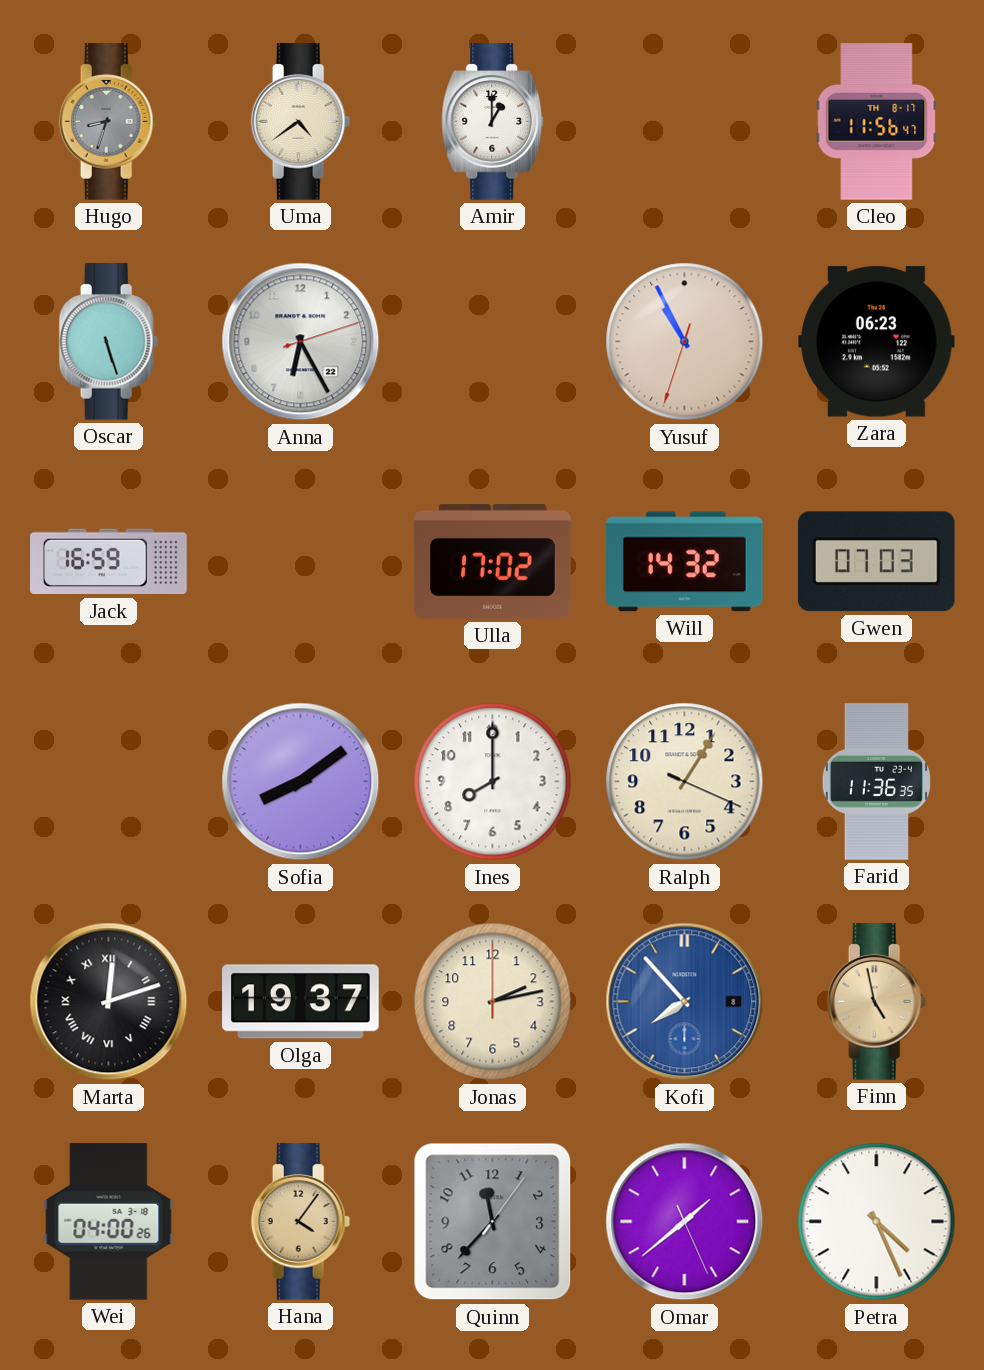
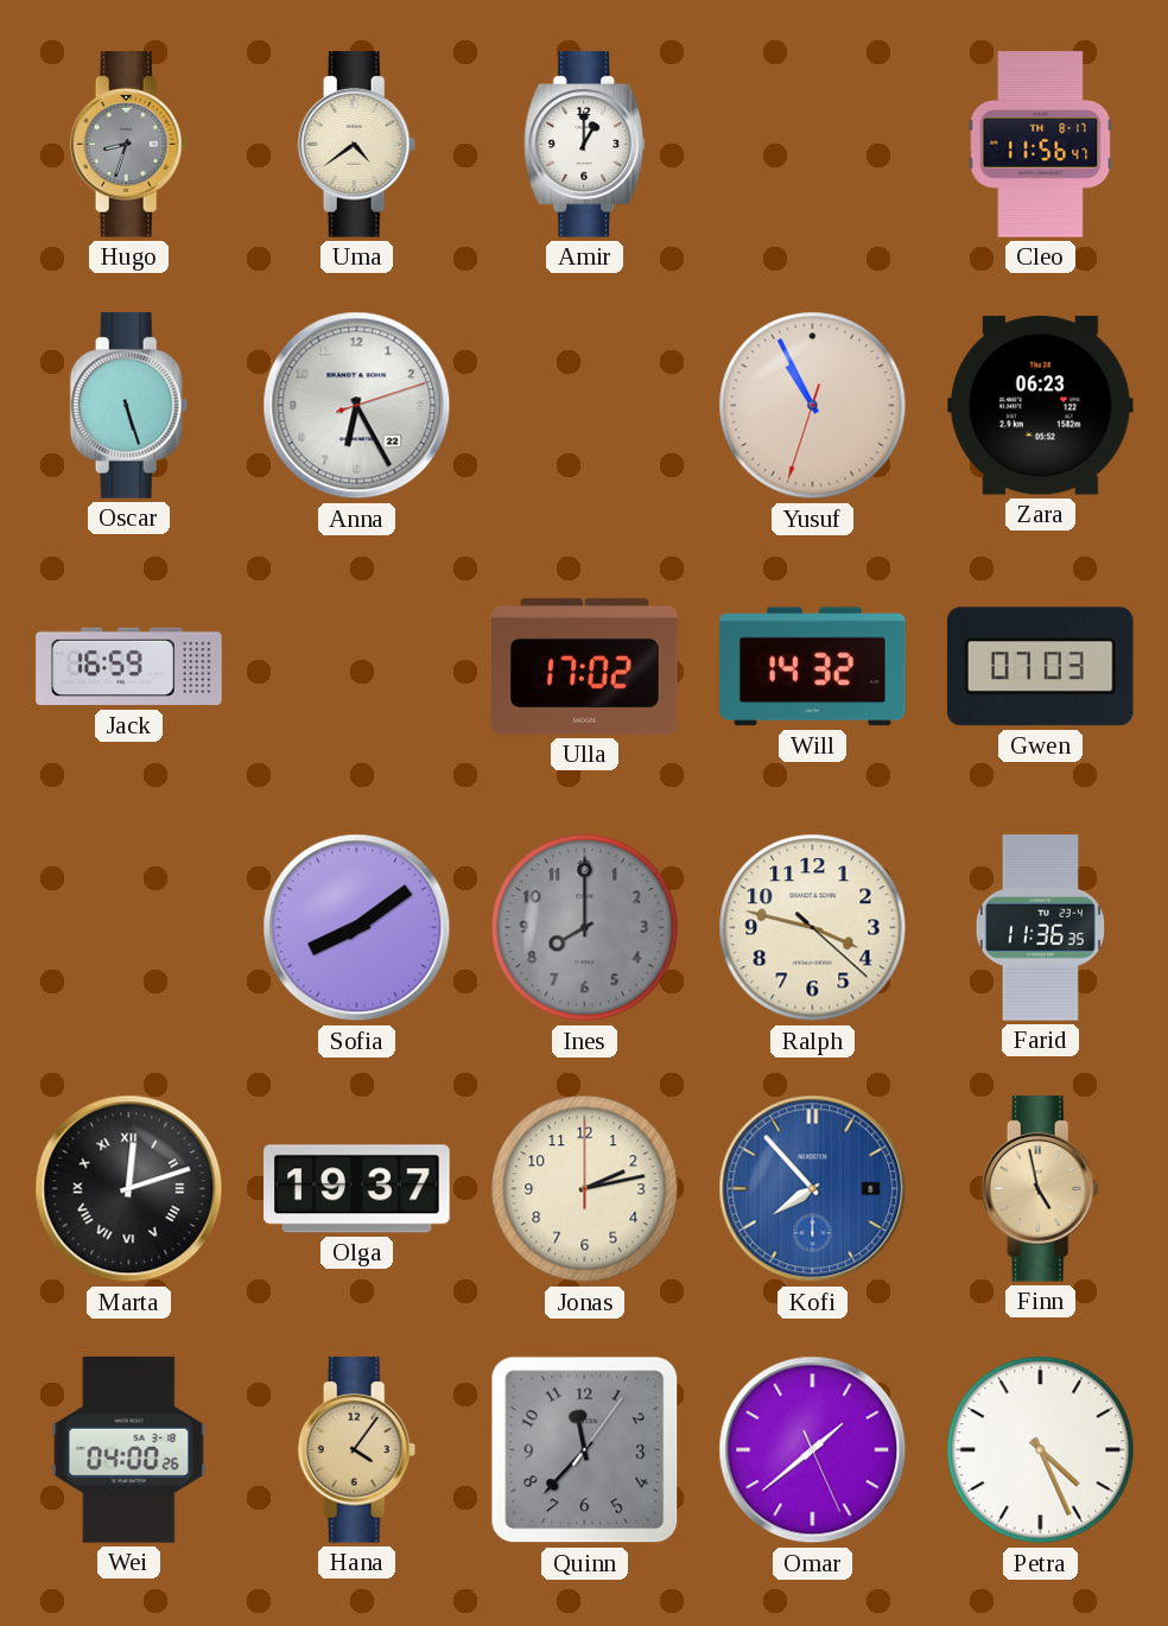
Ines dial: white -> grey (585, 928)
Ralph: 1:05 -> 3:47 (813, 928)
